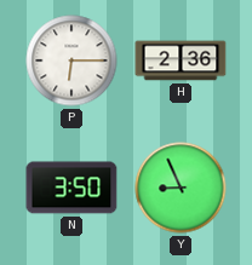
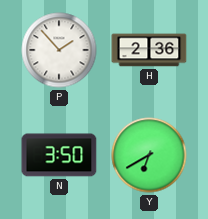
P: 6:15 -> 1:53 (59, 50)
Y: 8:56 -> 6:40 (149, 155)
